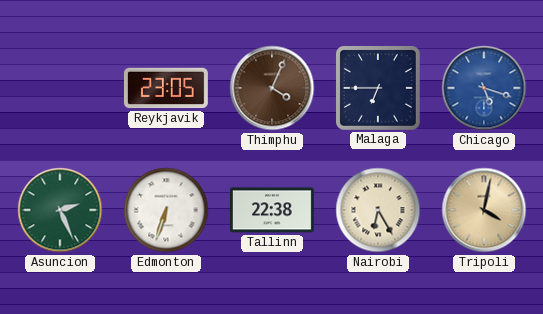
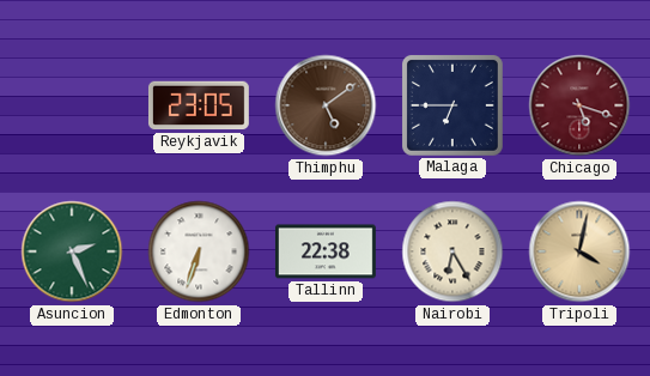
Thimphu: 4:04 -> 5:09 (326, 105)
Chicago dial: blue -> burgundy (579, 105)
